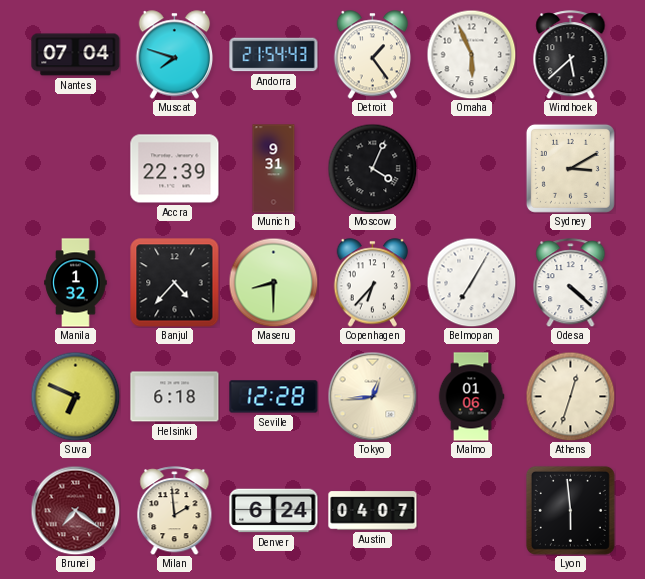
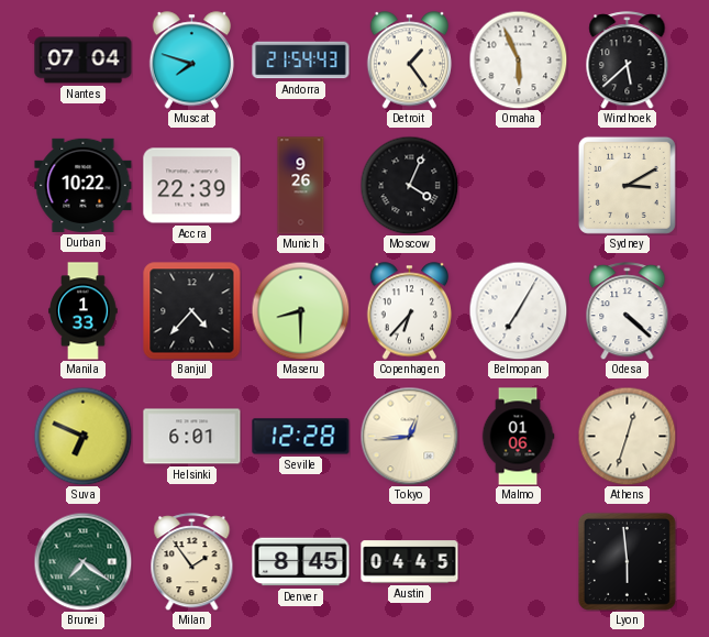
Durban: none -> 10:22 (84, 185)
Munich: 9:31 -> 9:26 (301, 186)
Manila: 1:32 -> 1:33 (84, 311)
Helsinki: 6:18 -> 6:01 (192, 437)
Brunei dial: burgundy -> green (82, 561)
Milan: 1:59 -> 1:54 (192, 562)
Denver: 6:24 -> 8:45 (301, 562)
Austin: 04:07 -> 04:45 (410, 562)
